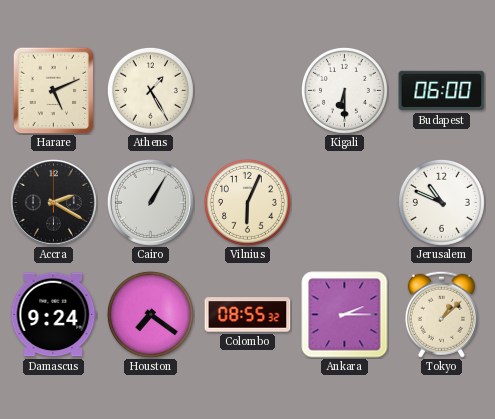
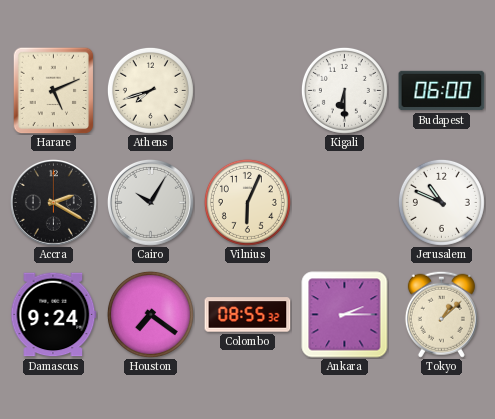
Athens: 1:25 -> 7:42 (150, 90)
Cairo: 1:05 -> 10:05 (150, 202)
